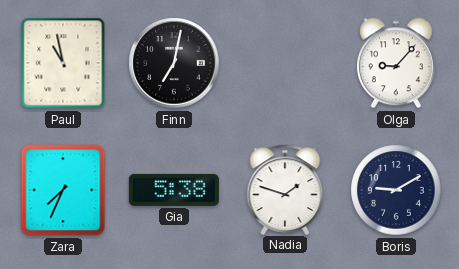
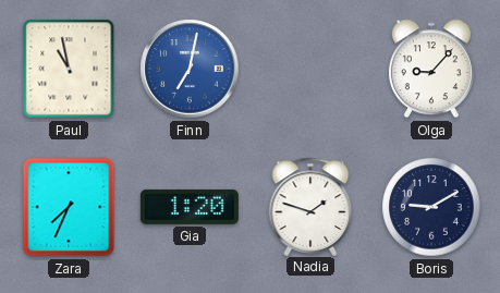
Finn dial: black -> blue (190, 69)
Gia: 5:38 -> 1:20 (190, 207)
